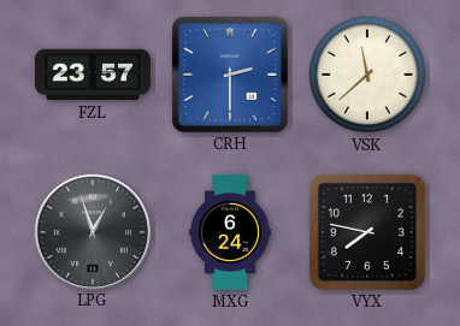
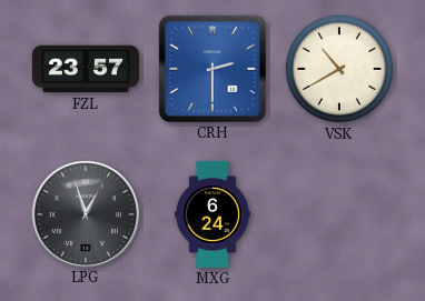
VSK: 11:38 -> 10:40 (339, 69)
VYX: 7:47 -> none (367, 232)
